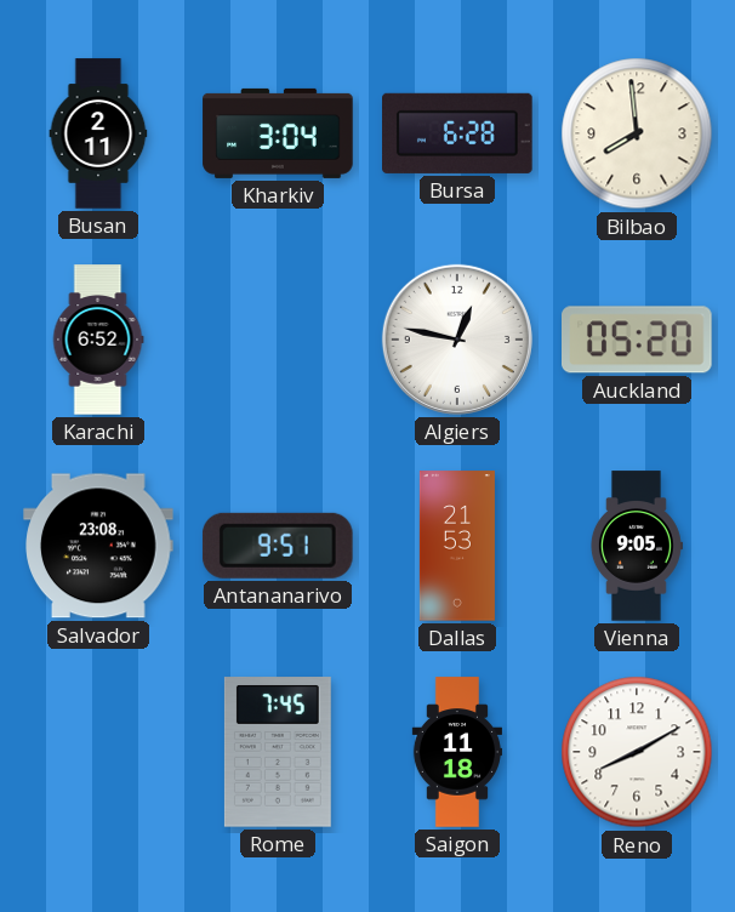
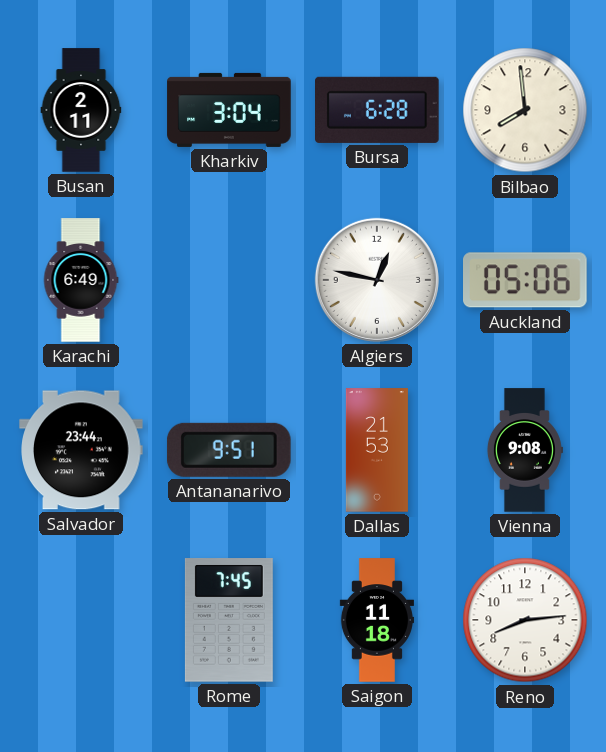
Karachi: 6:52 -> 6:49 (81, 280)
Auckland: 05:20 -> 05:06 (526, 280)
Salvador: 23:08 -> 23:44 (81, 450)
Vienna: 9:05 -> 9:08 (524, 450)
Reno: 8:10 -> 8:14 (525, 620)
